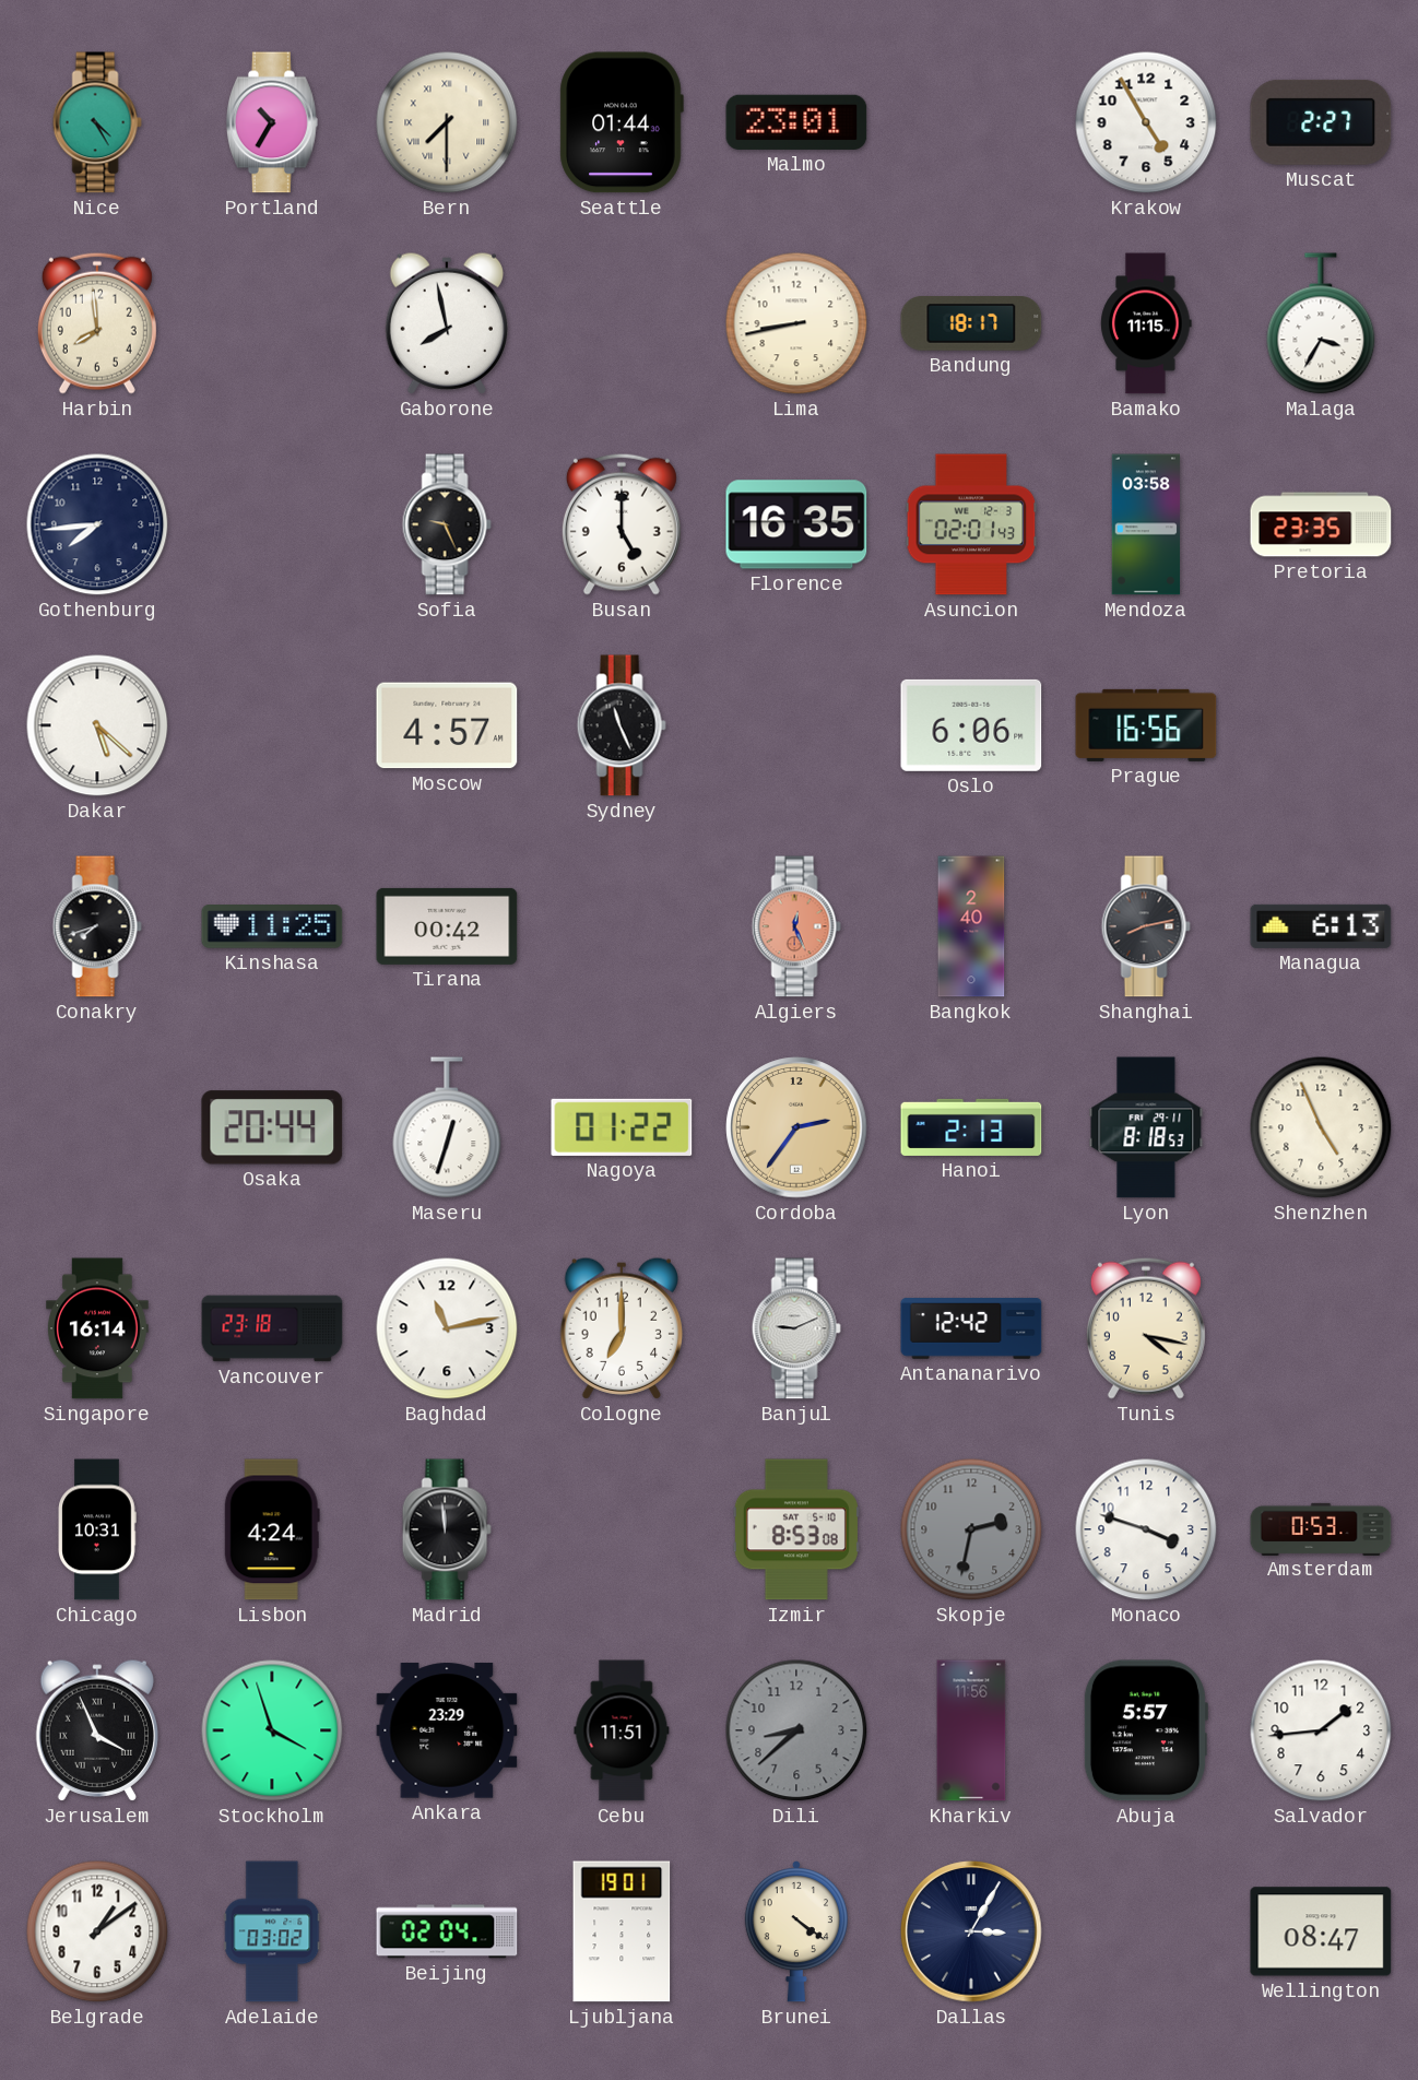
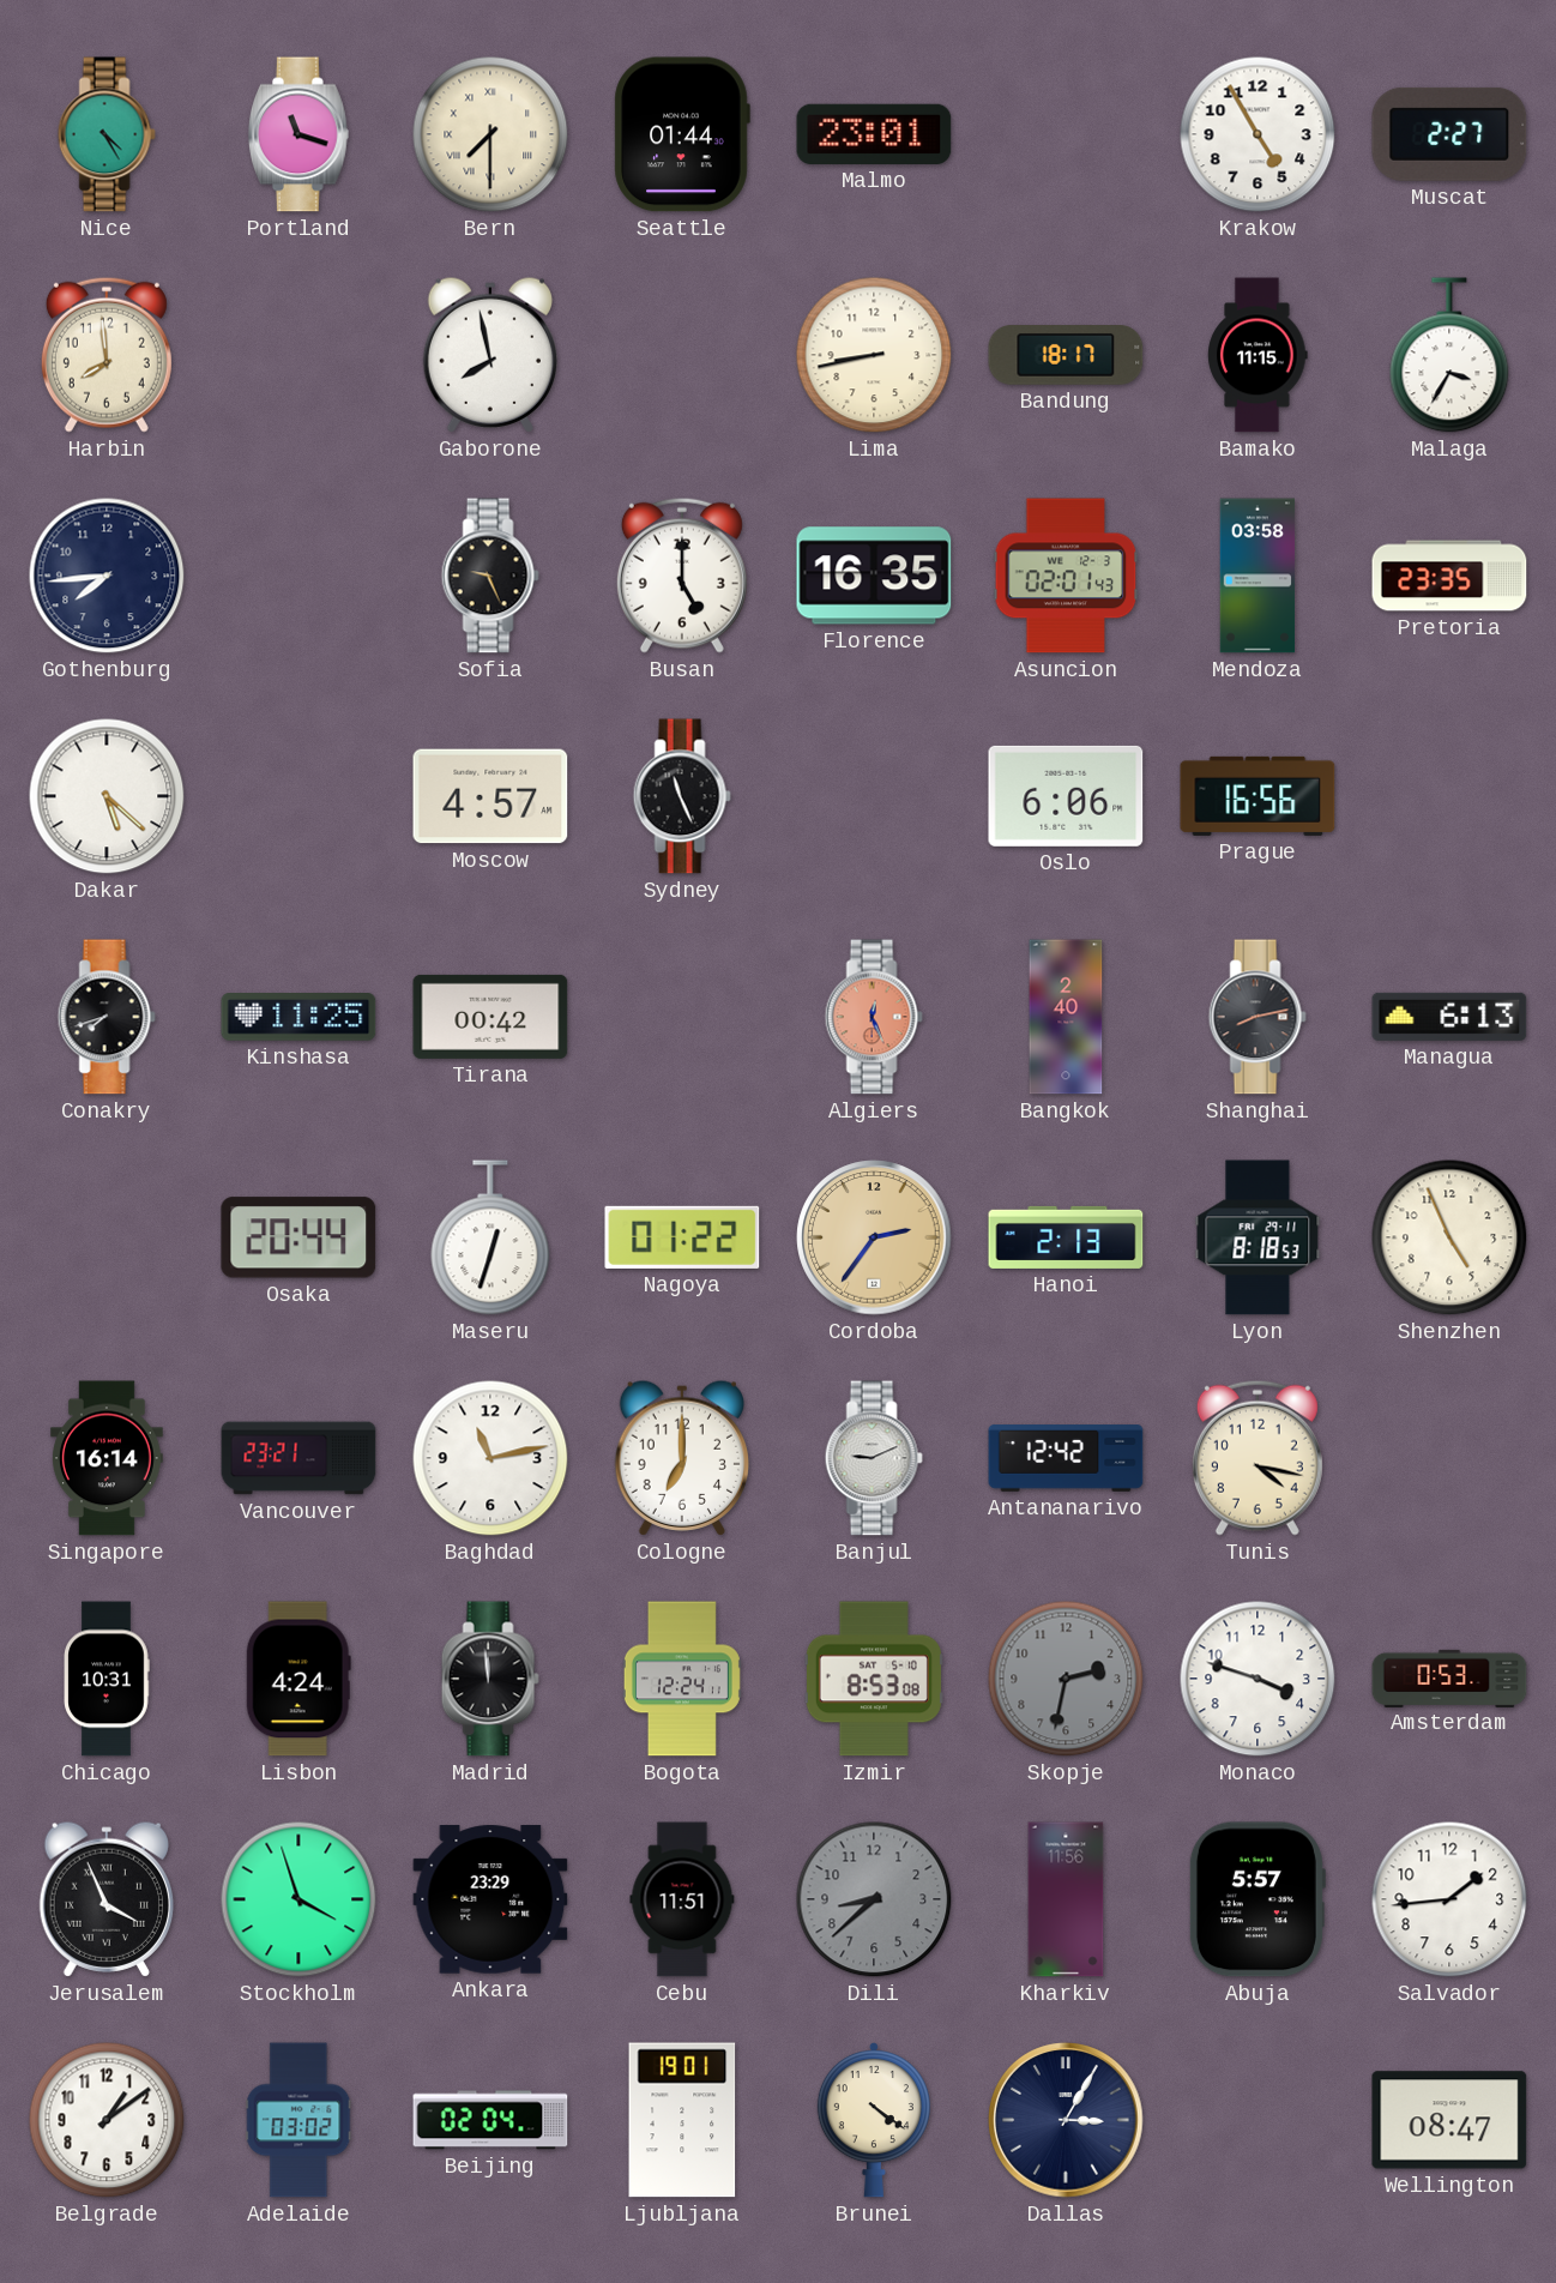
Portland: 10:35 -> 11:18 (298, 134)
Vancouver: 23:18 -> 23:21 (298, 1458)
Bogota: none -> 12:24 (682, 1679)
